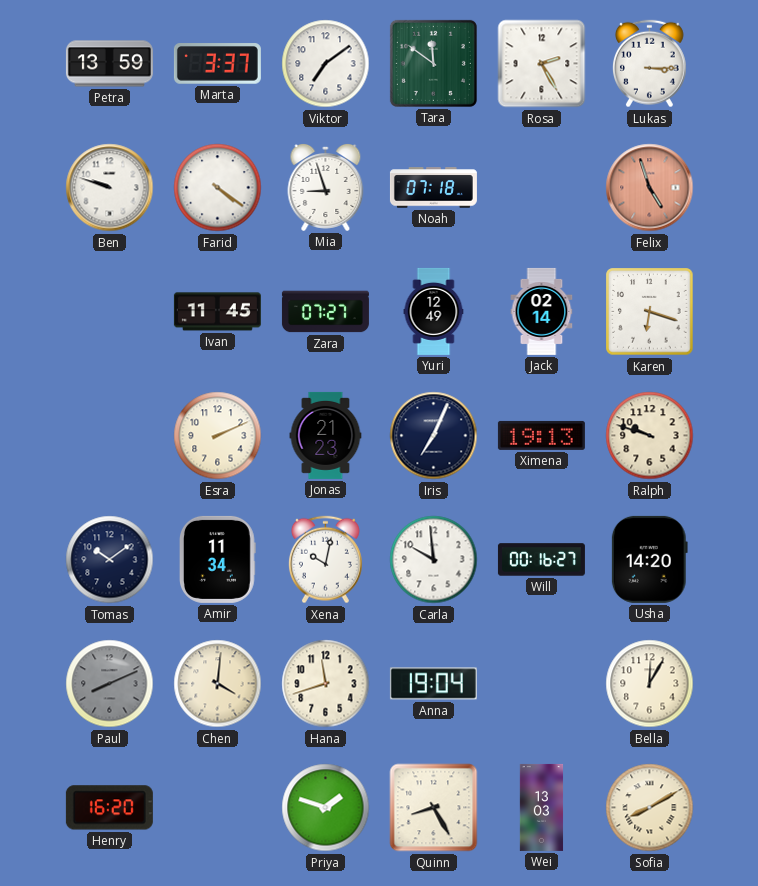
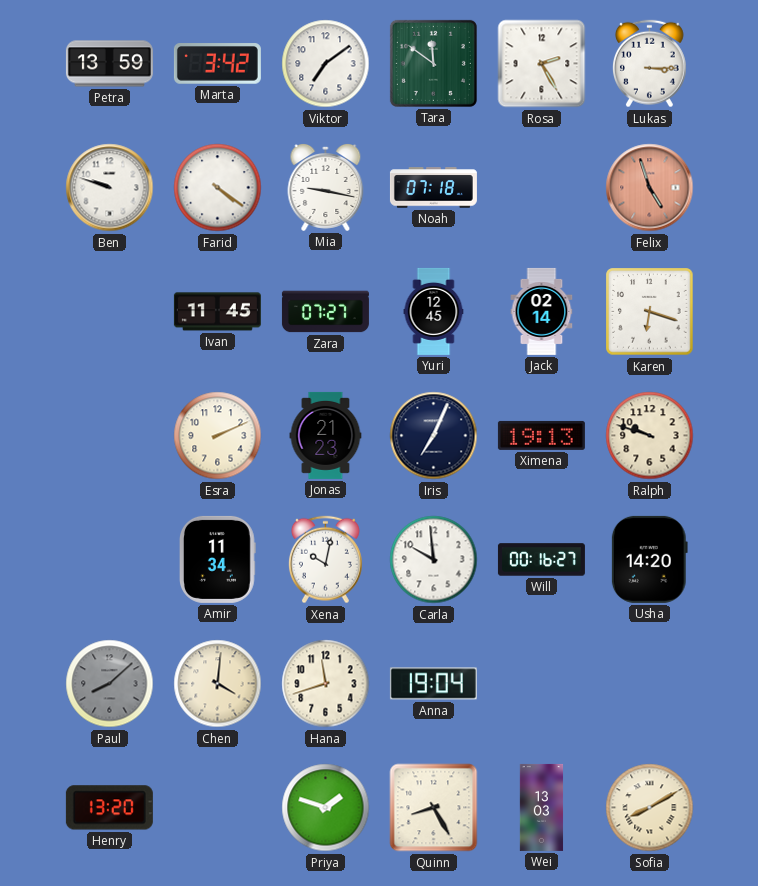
Marta: 3:37 -> 3:42 (217, 64)
Mia: 8:57 -> 9:17 (326, 188)
Yuri: 12:49 -> 12:45 (434, 311)
Tomas: 10:09 -> none (110, 560)
Paul: 8:11 -> 8:08 (110, 684)
Bella: 12:05 -> none (650, 684)
Henry: 16:20 -> 13:20 (109, 808)
